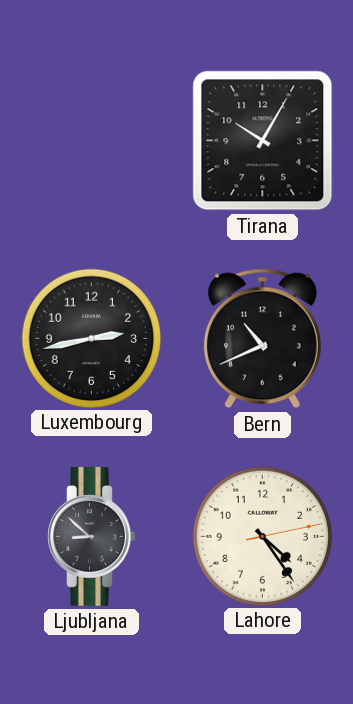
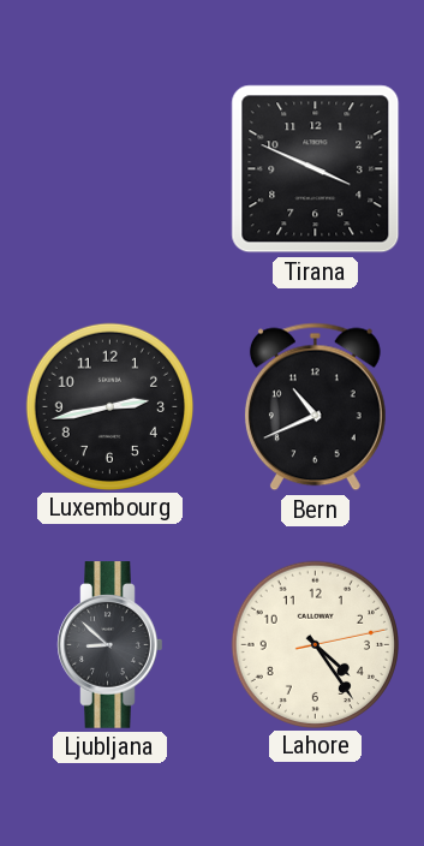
Tirana: 10:05 -> 3:49 (316, 169)
